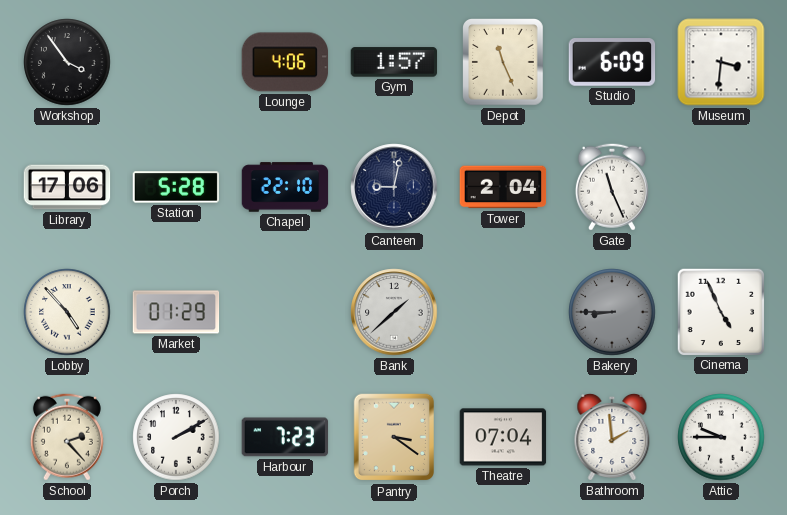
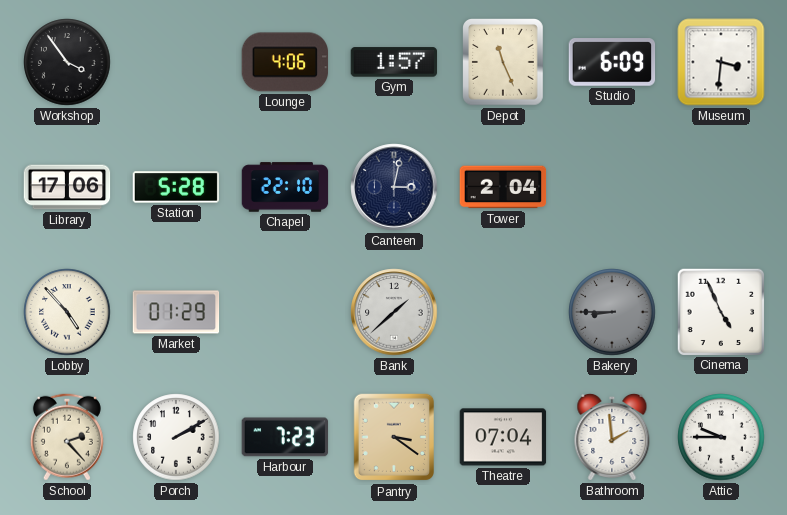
Canteen: 9:02 -> 3:02 (394, 187)
Gate: 11:26 -> none (612, 187)
